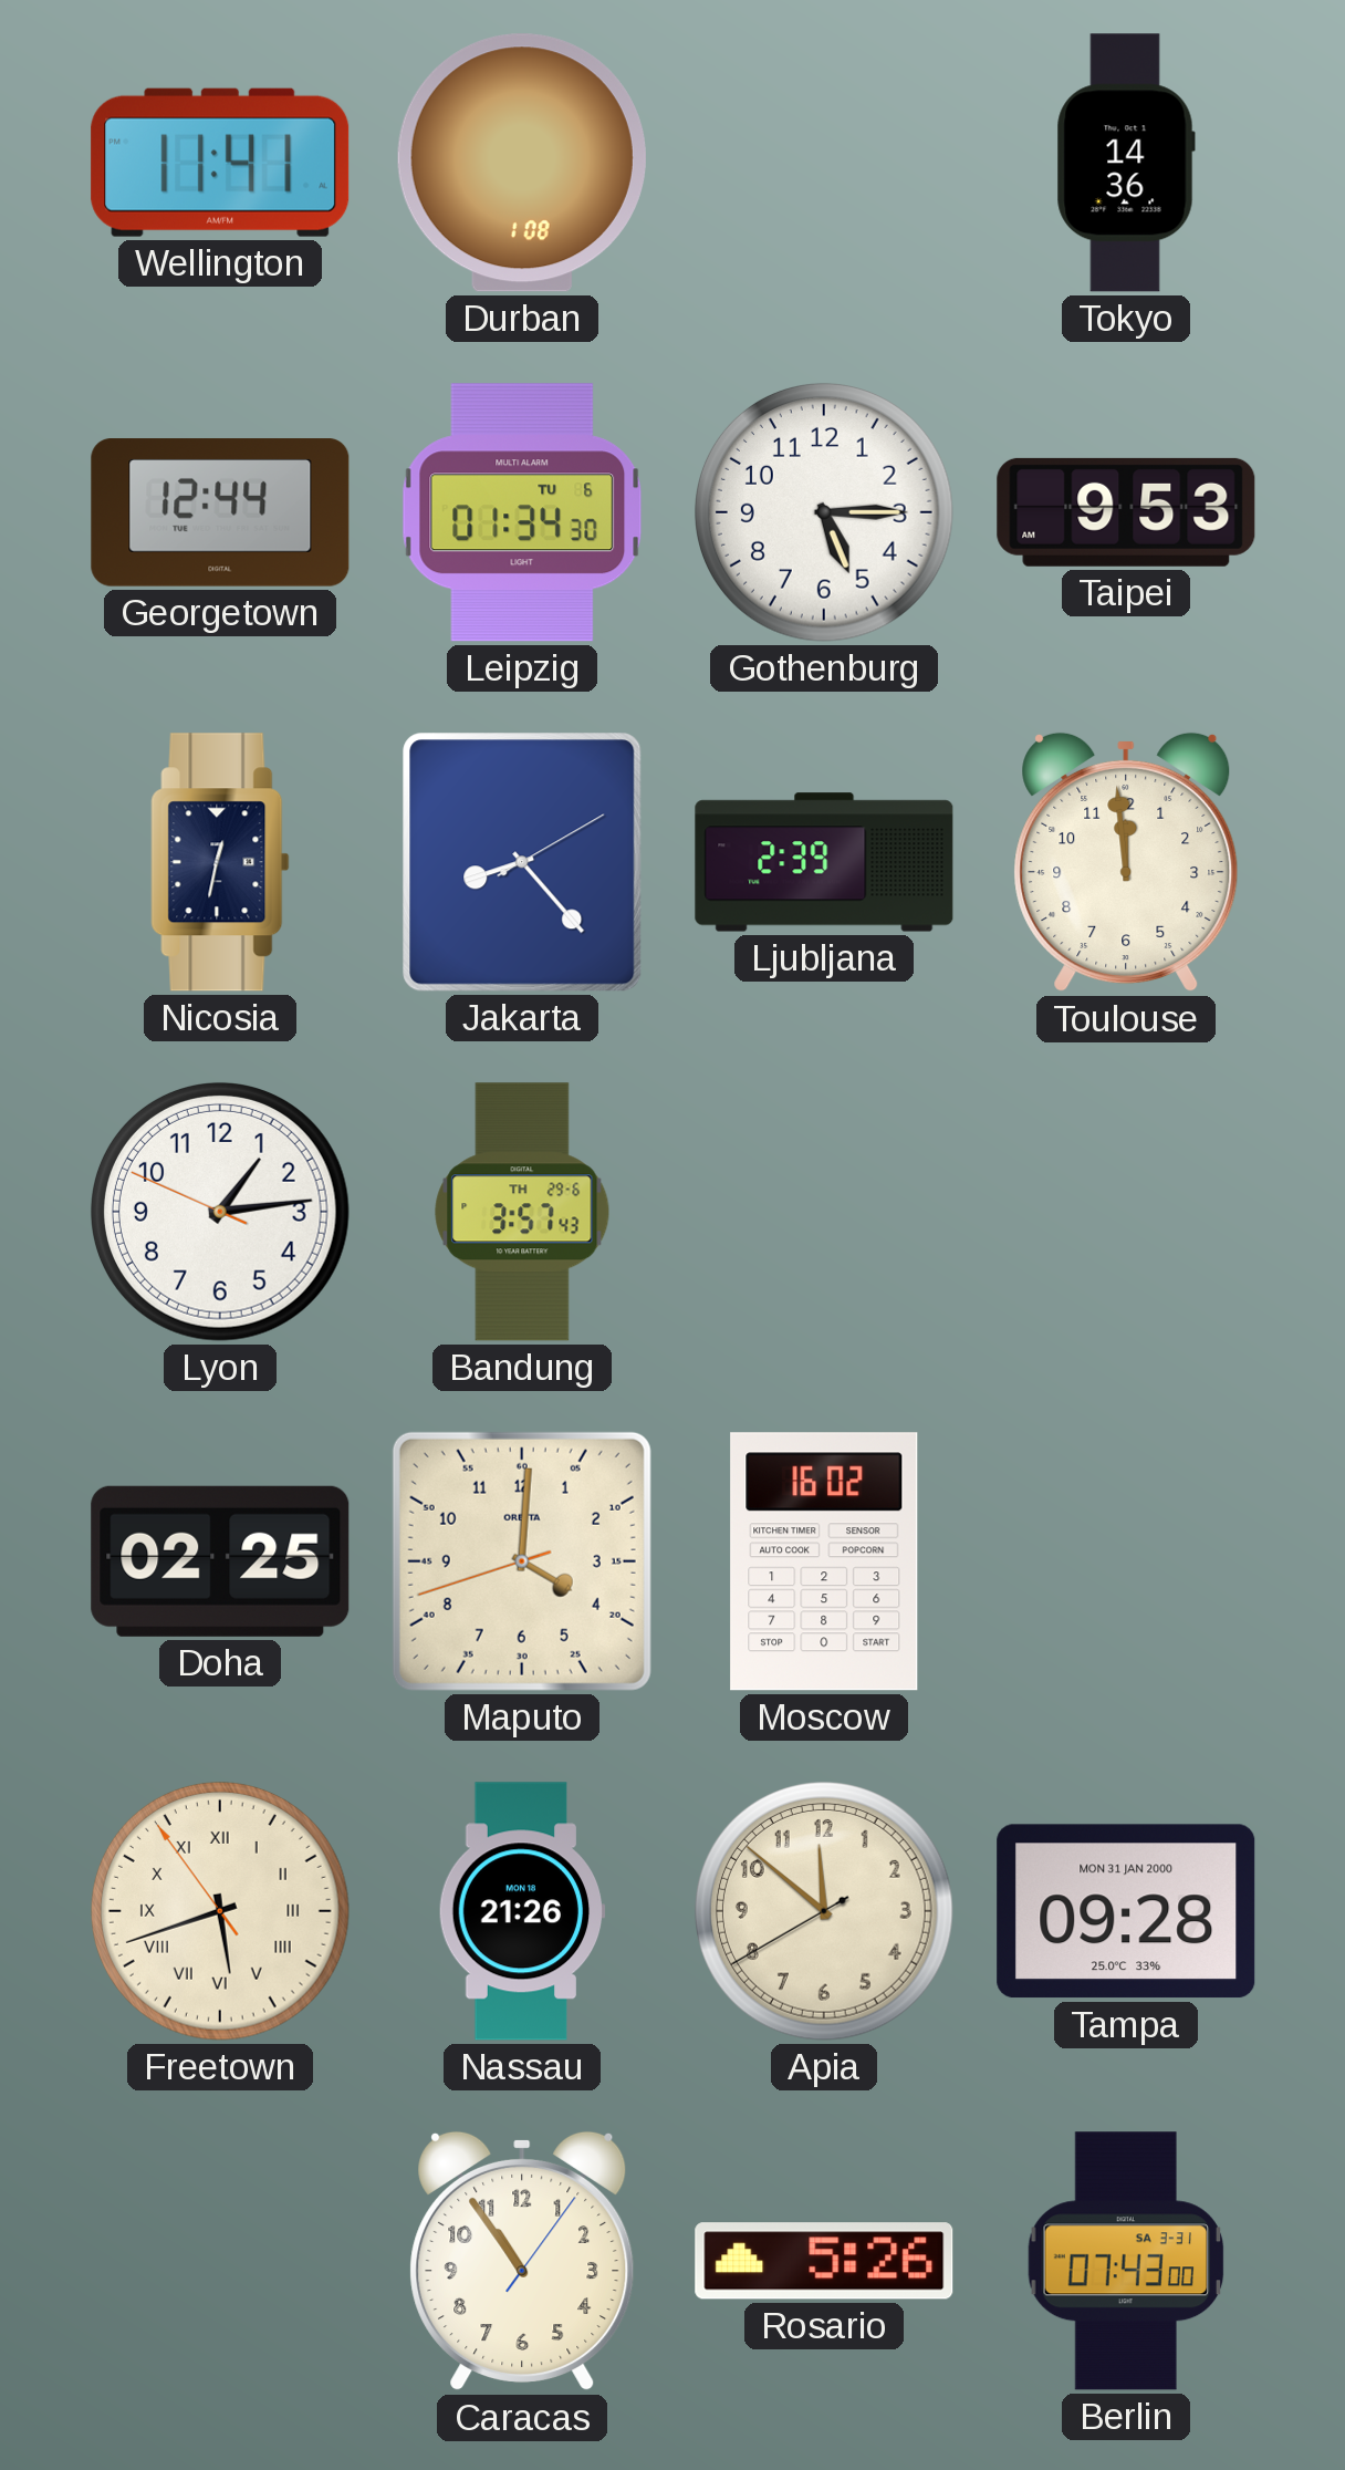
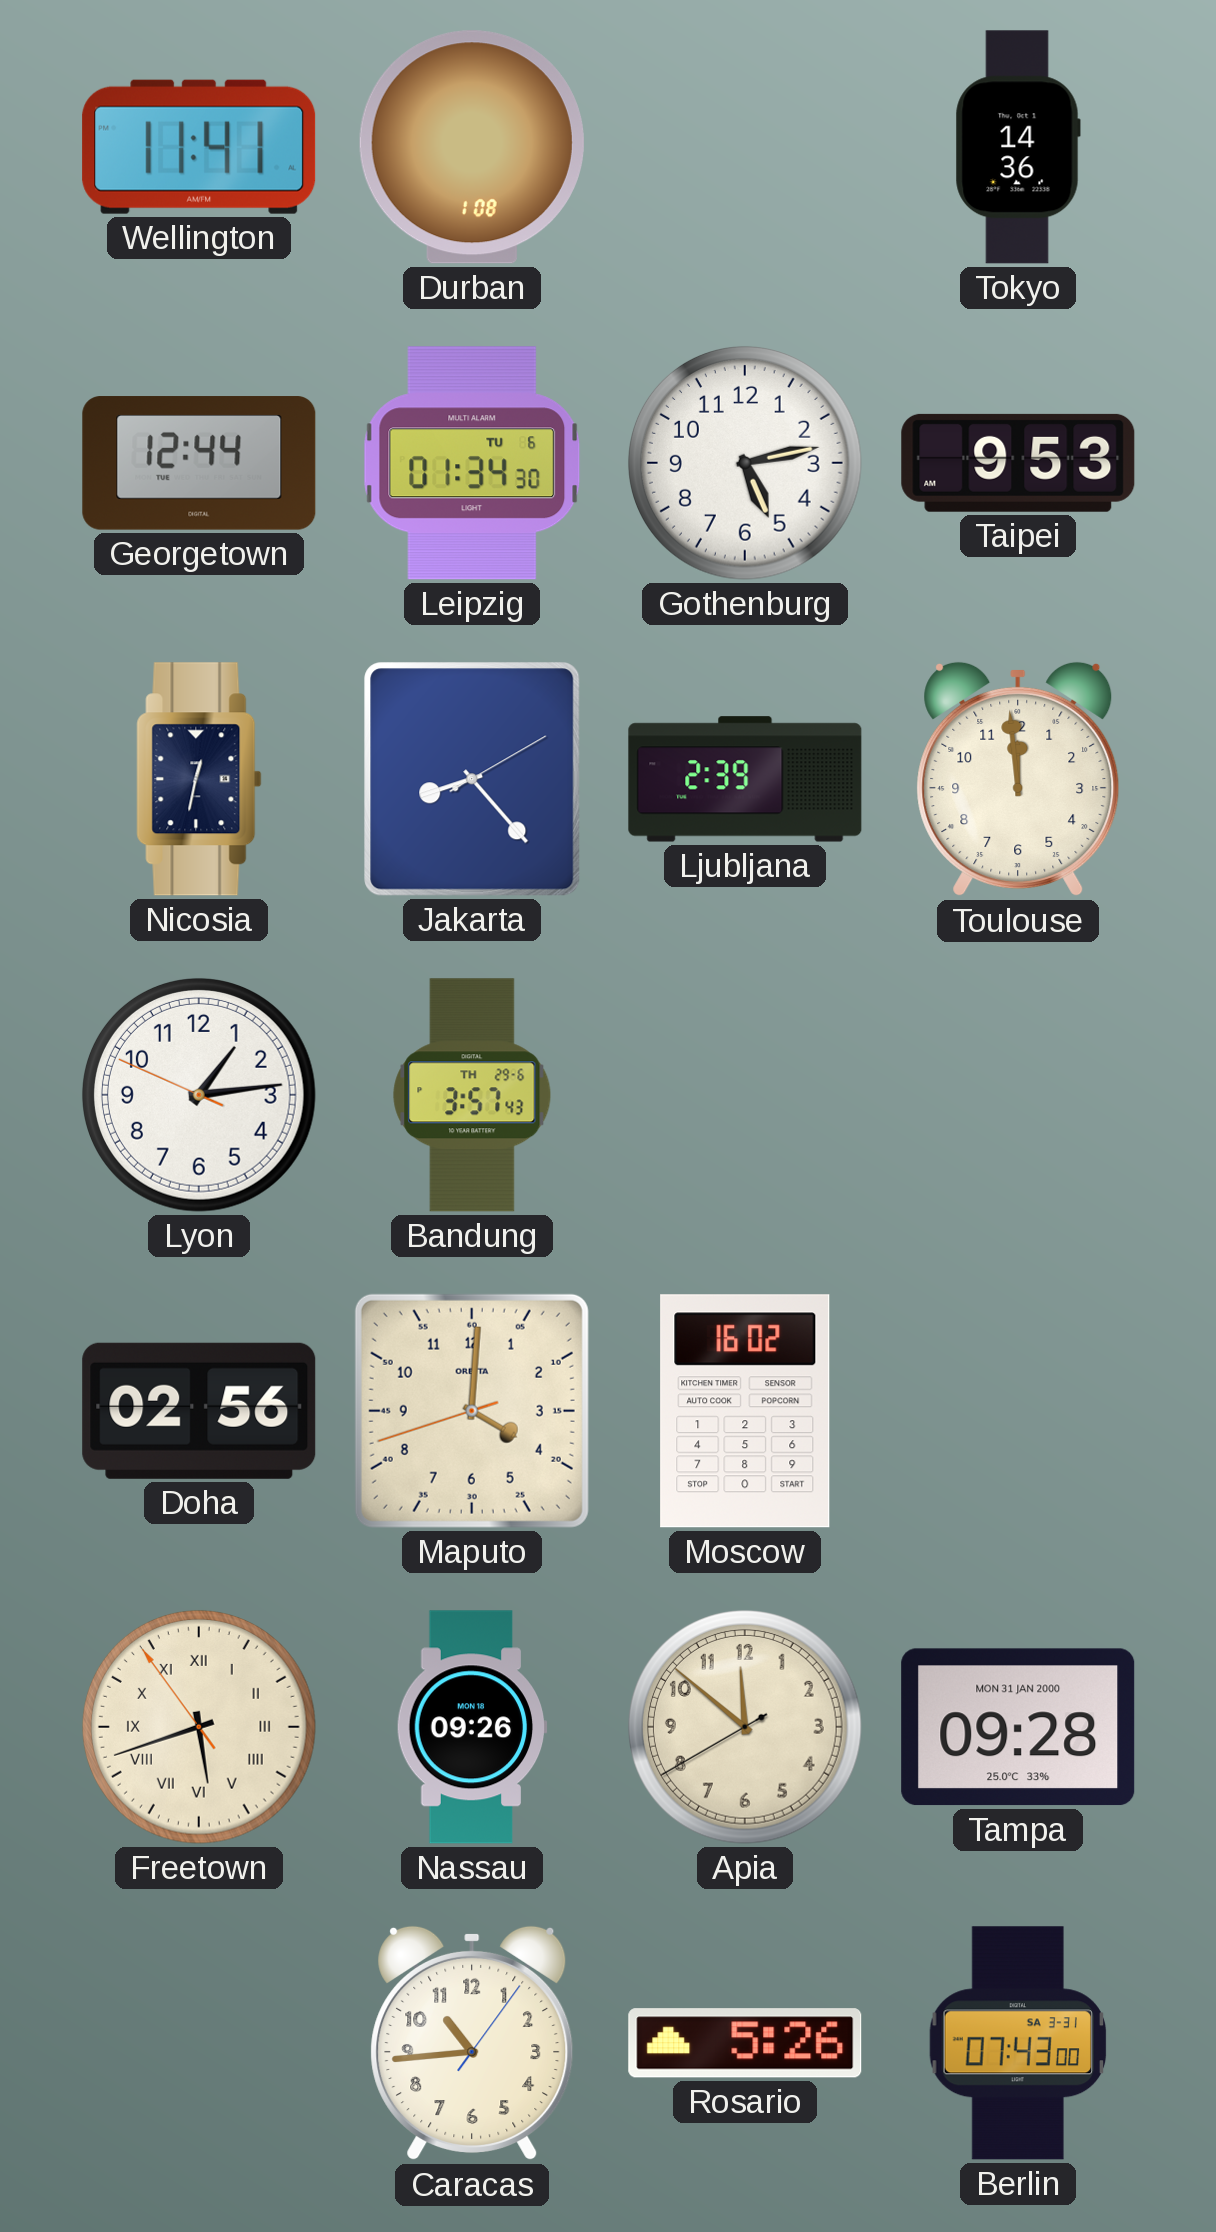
Gothenburg: 5:15 -> 5:13 (745, 463)
Doha: 02:25 -> 02:56 (199, 1411)
Nassau: 21:26 -> 09:26 (472, 1727)
Caracas: 10:54 -> 10:44 (472, 2043)
